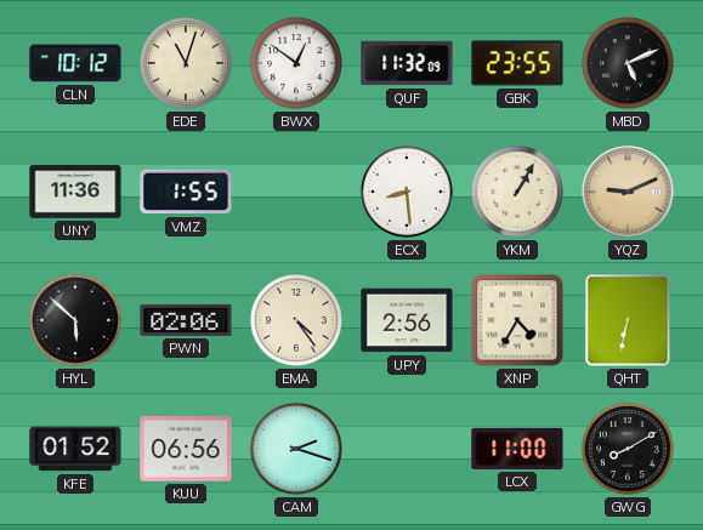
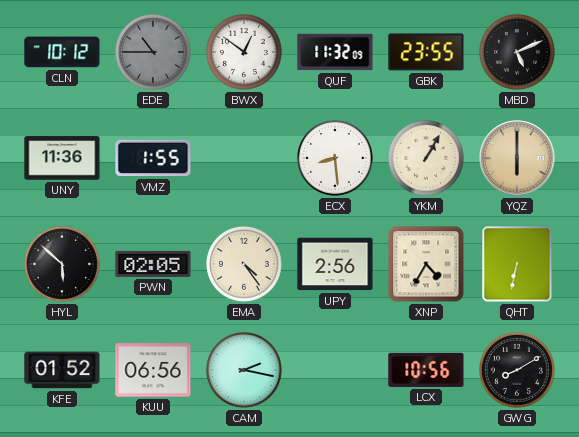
EDE: 11:03 -> 10:45 (153, 52)
EDE dial: cream -> grey (153, 52)
YQZ: 9:11 -> 6:00 (517, 158)
PWN: 02:06 -> 02:05 (153, 264)
CAM: 2:18 -> 2:17 (244, 370)
LCX: 11:00 -> 10:56 (426, 370)
